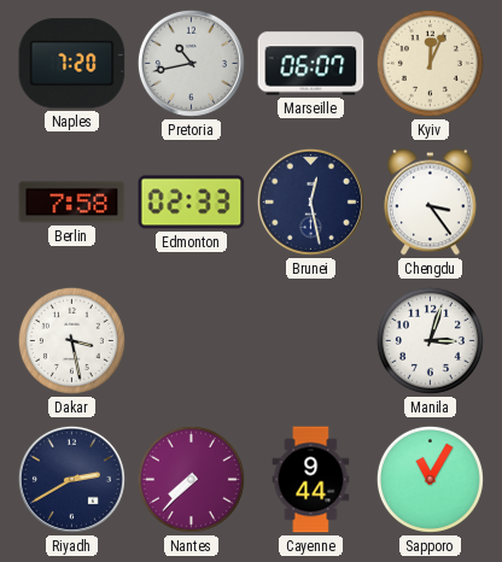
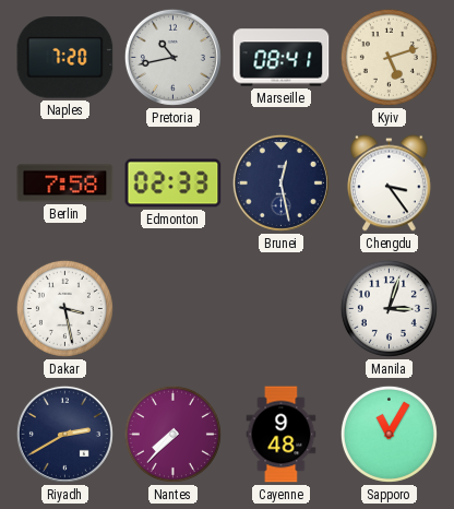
Marseille: 06:07 -> 08:41 (282, 58)
Kyiv: 12:04 -> 5:12 (389, 57)
Cayenne: 9:44 -> 9:48 (282, 435)
